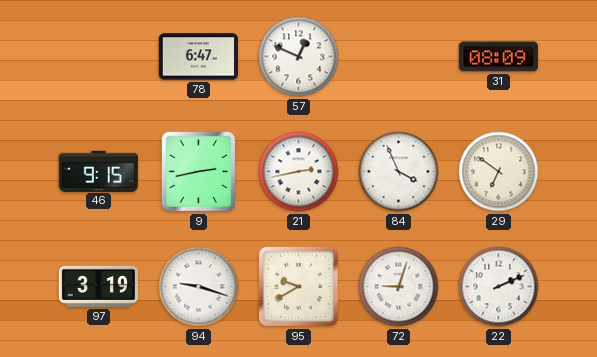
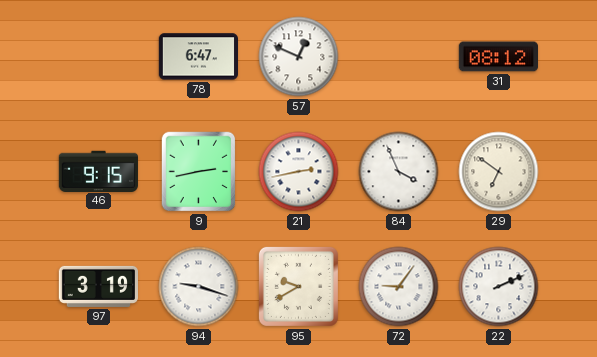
31: 08:09 -> 08:12 (498, 57)
72: 9:03 -> 9:06 (399, 287)
